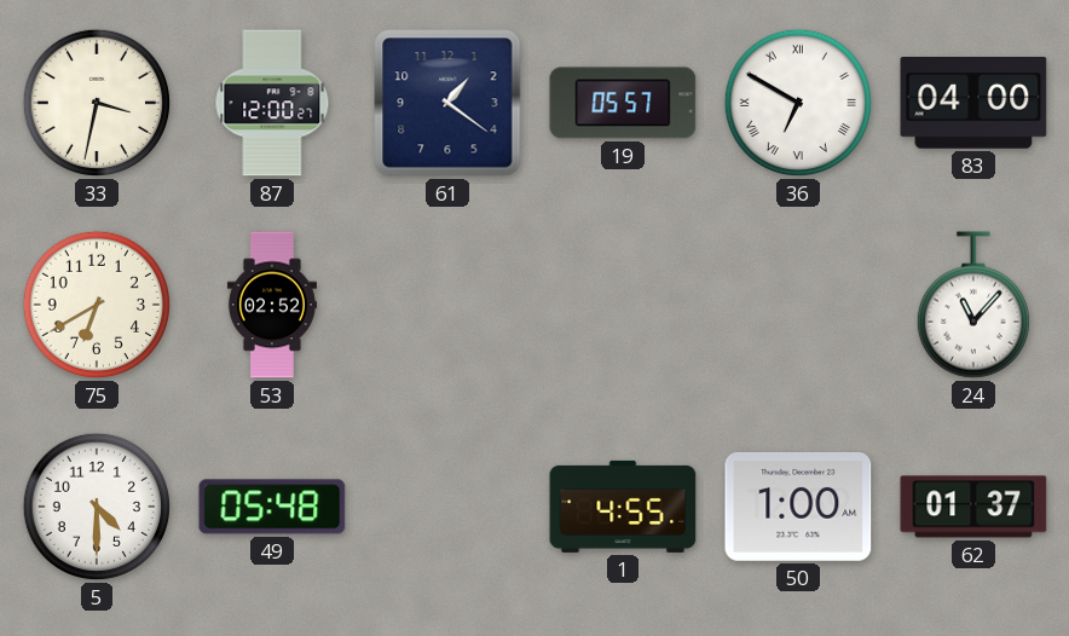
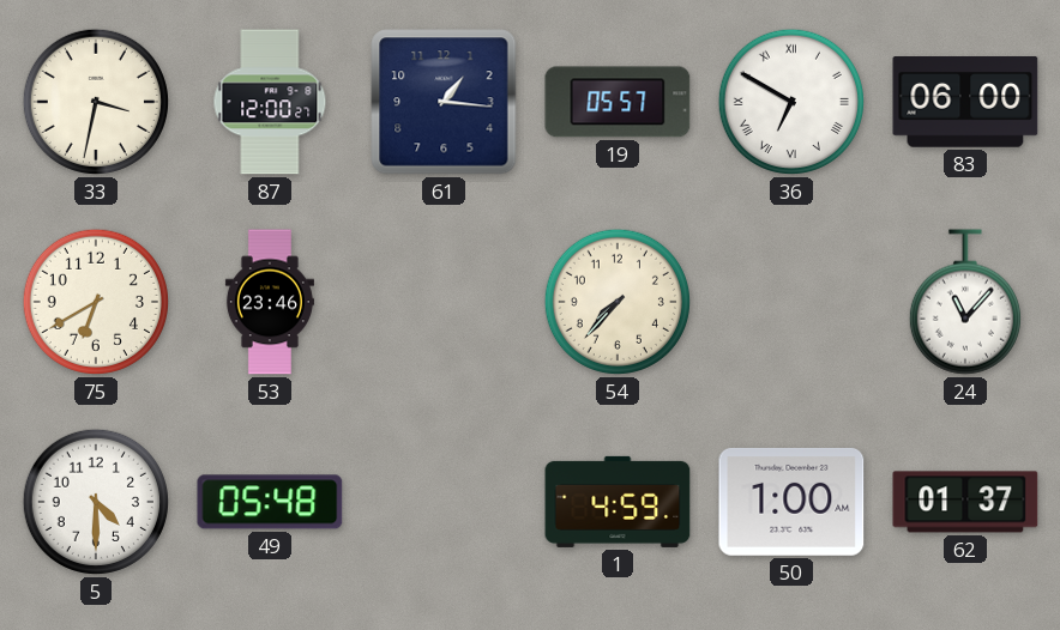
61: 1:21 -> 1:16 (444, 102)
83: 04:00 -> 06:00 (965, 102)
53: 02:52 -> 23:46 (270, 302)
54: none -> 7:37 (618, 302)
1: 4:55 -> 4:59 (618, 502)
